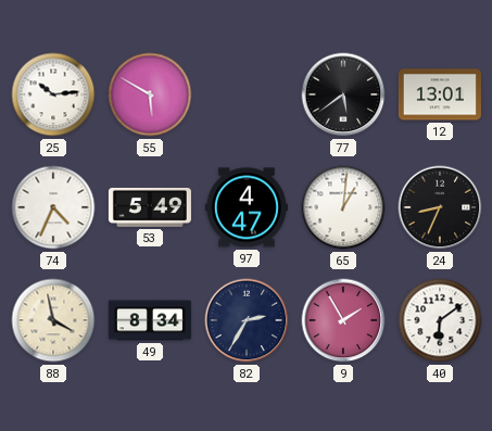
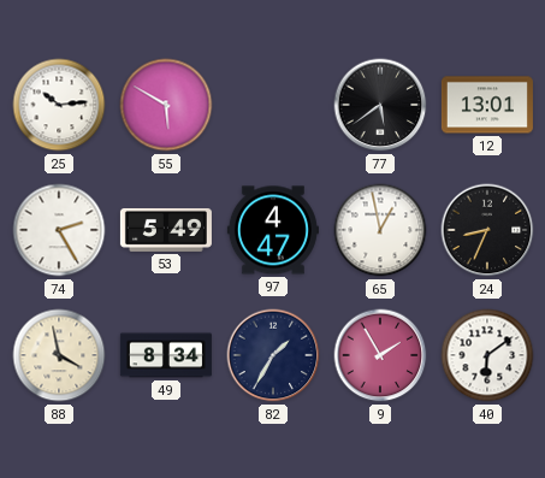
74: 4:34 -> 2:25 (59, 230)
65: 1:01 -> 12:58 (380, 230)
82: 2:35 -> 1:35 (273, 355)
